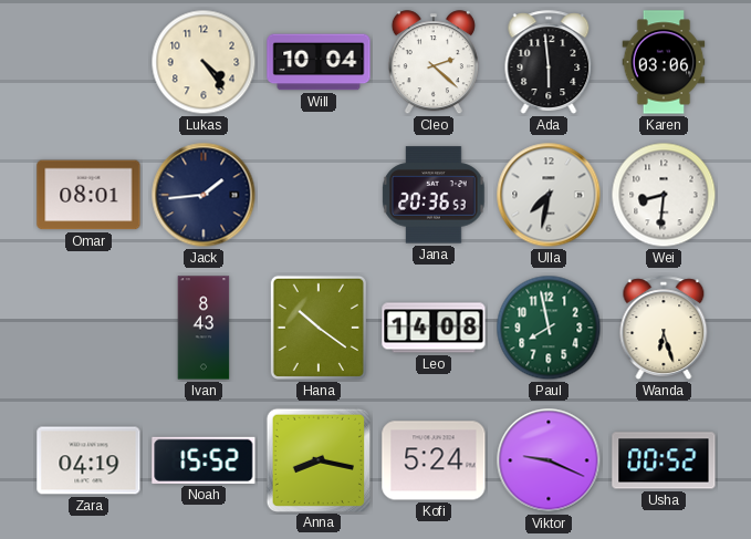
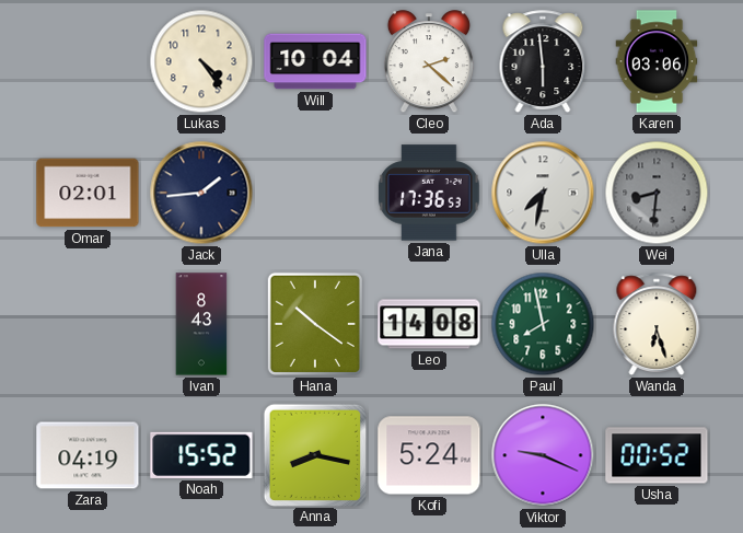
Omar: 08:01 -> 02:01 (88, 193)
Jana: 20:36 -> 17:36 (429, 193)
Wei dial: white -> grey (657, 193)
